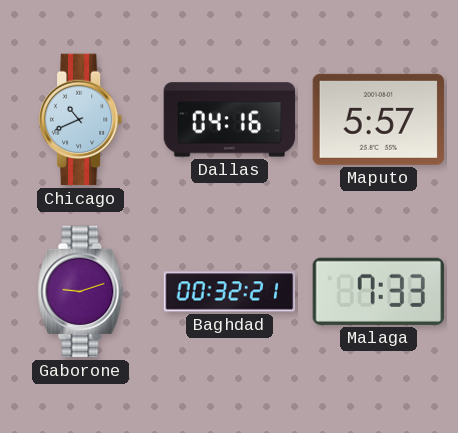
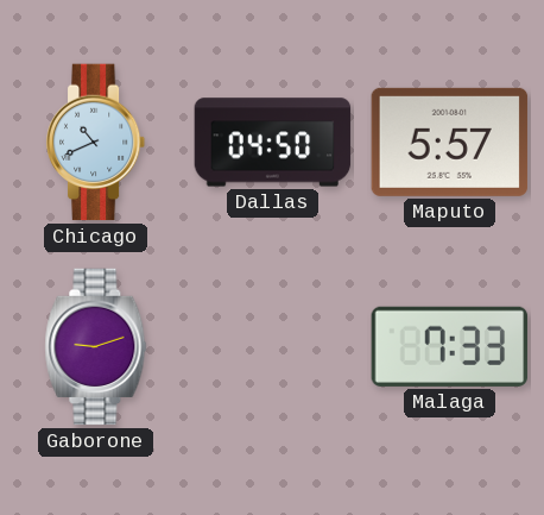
Dallas: 04:16 -> 04:50 (273, 143)
Baghdad: 00:32 -> none (230, 292)
